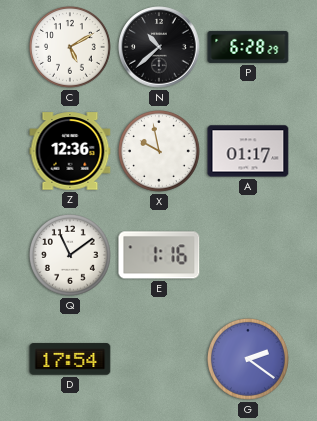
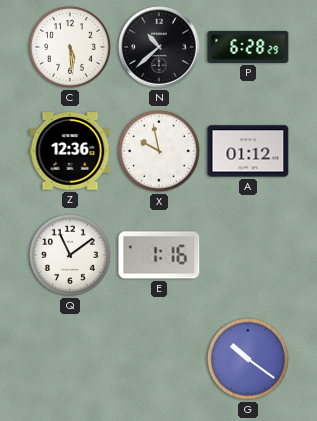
C: 5:10 -> 5:29 (70, 47)
A: 01:17 -> 01:12 (248, 151)
D: 17:54 -> none (70, 359)
G: 2:21 -> 10:21 (248, 359)
